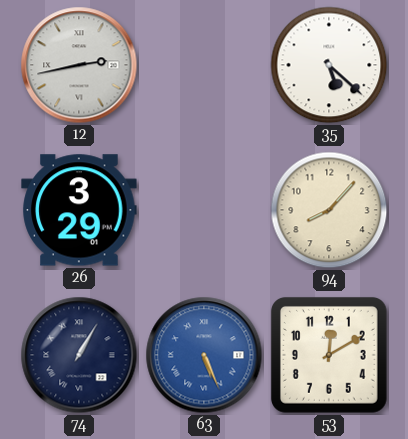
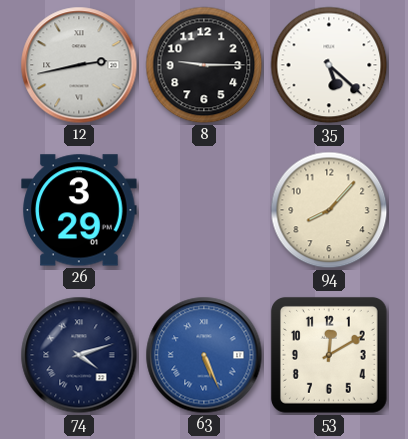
8: none -> 9:15 (204, 65)
74: 1:05 -> 4:12 (79, 355)
